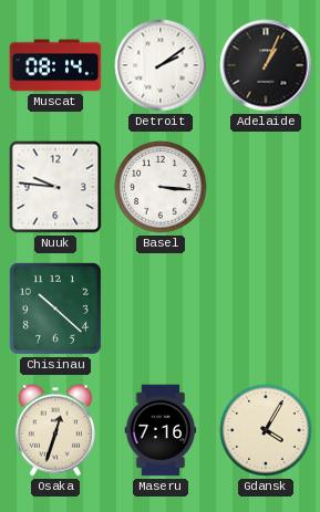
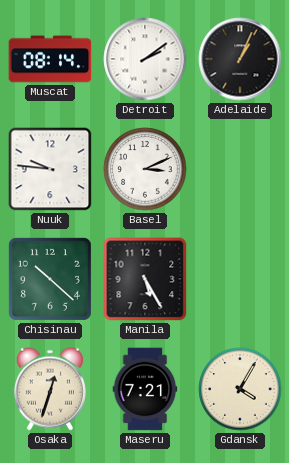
Basel: 3:16 -> 3:11 (145, 169)
Manila: none -> 5:25 (145, 279)
Maseru: 7:16 -> 7:21 (145, 389)
